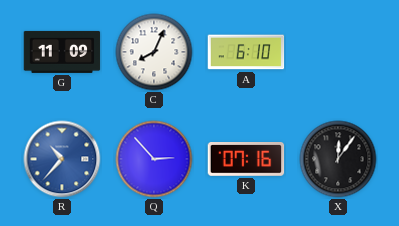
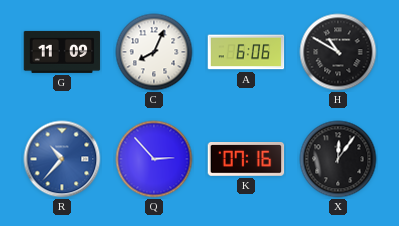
A: 6:10 -> 6:06 (246, 52)
H: none -> 10:50 (338, 52)
